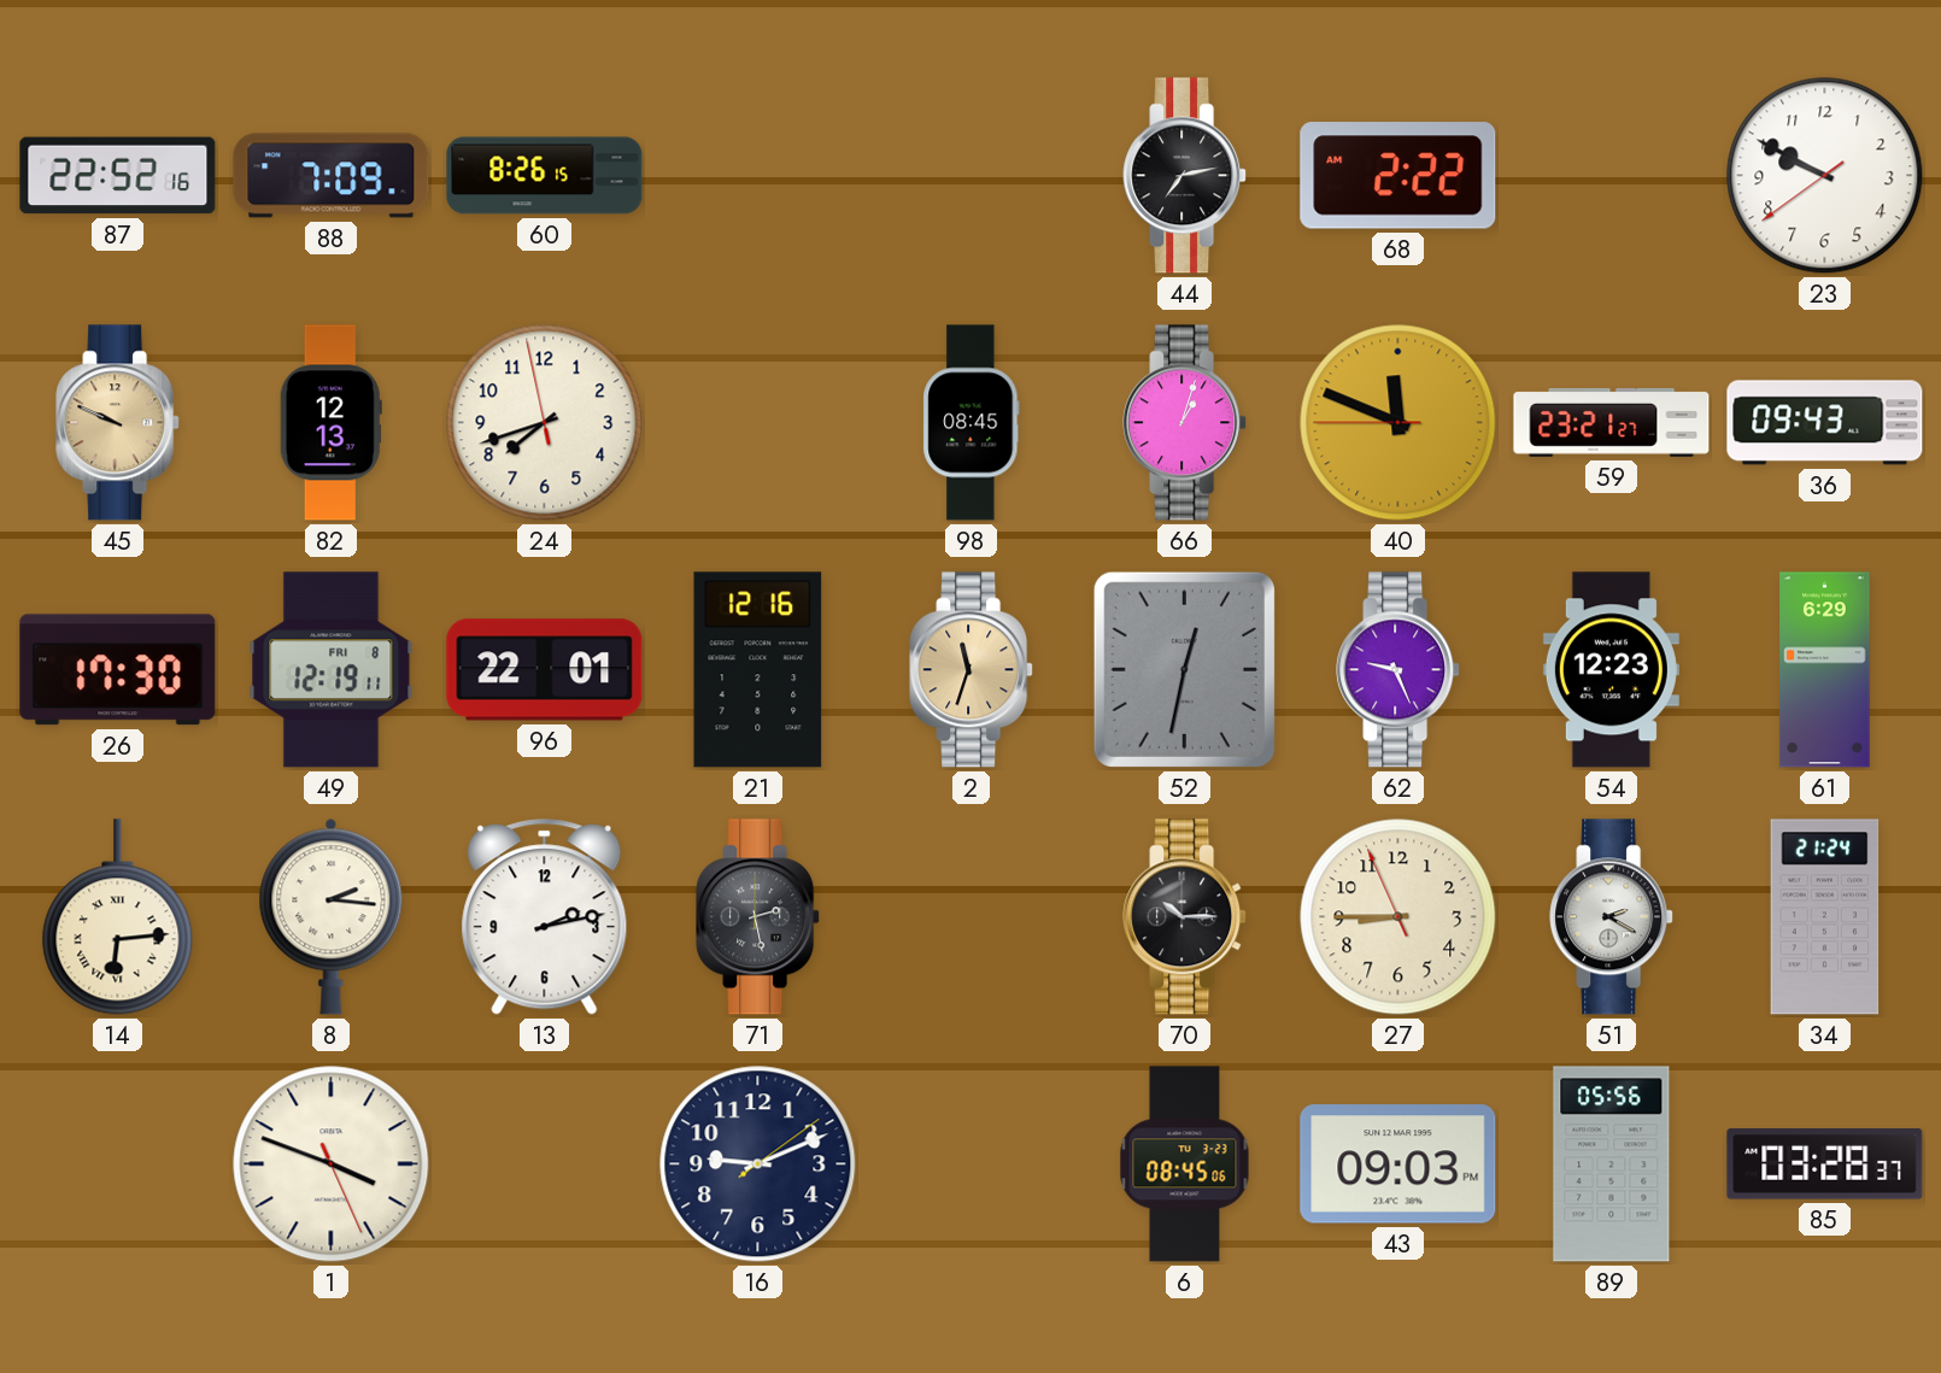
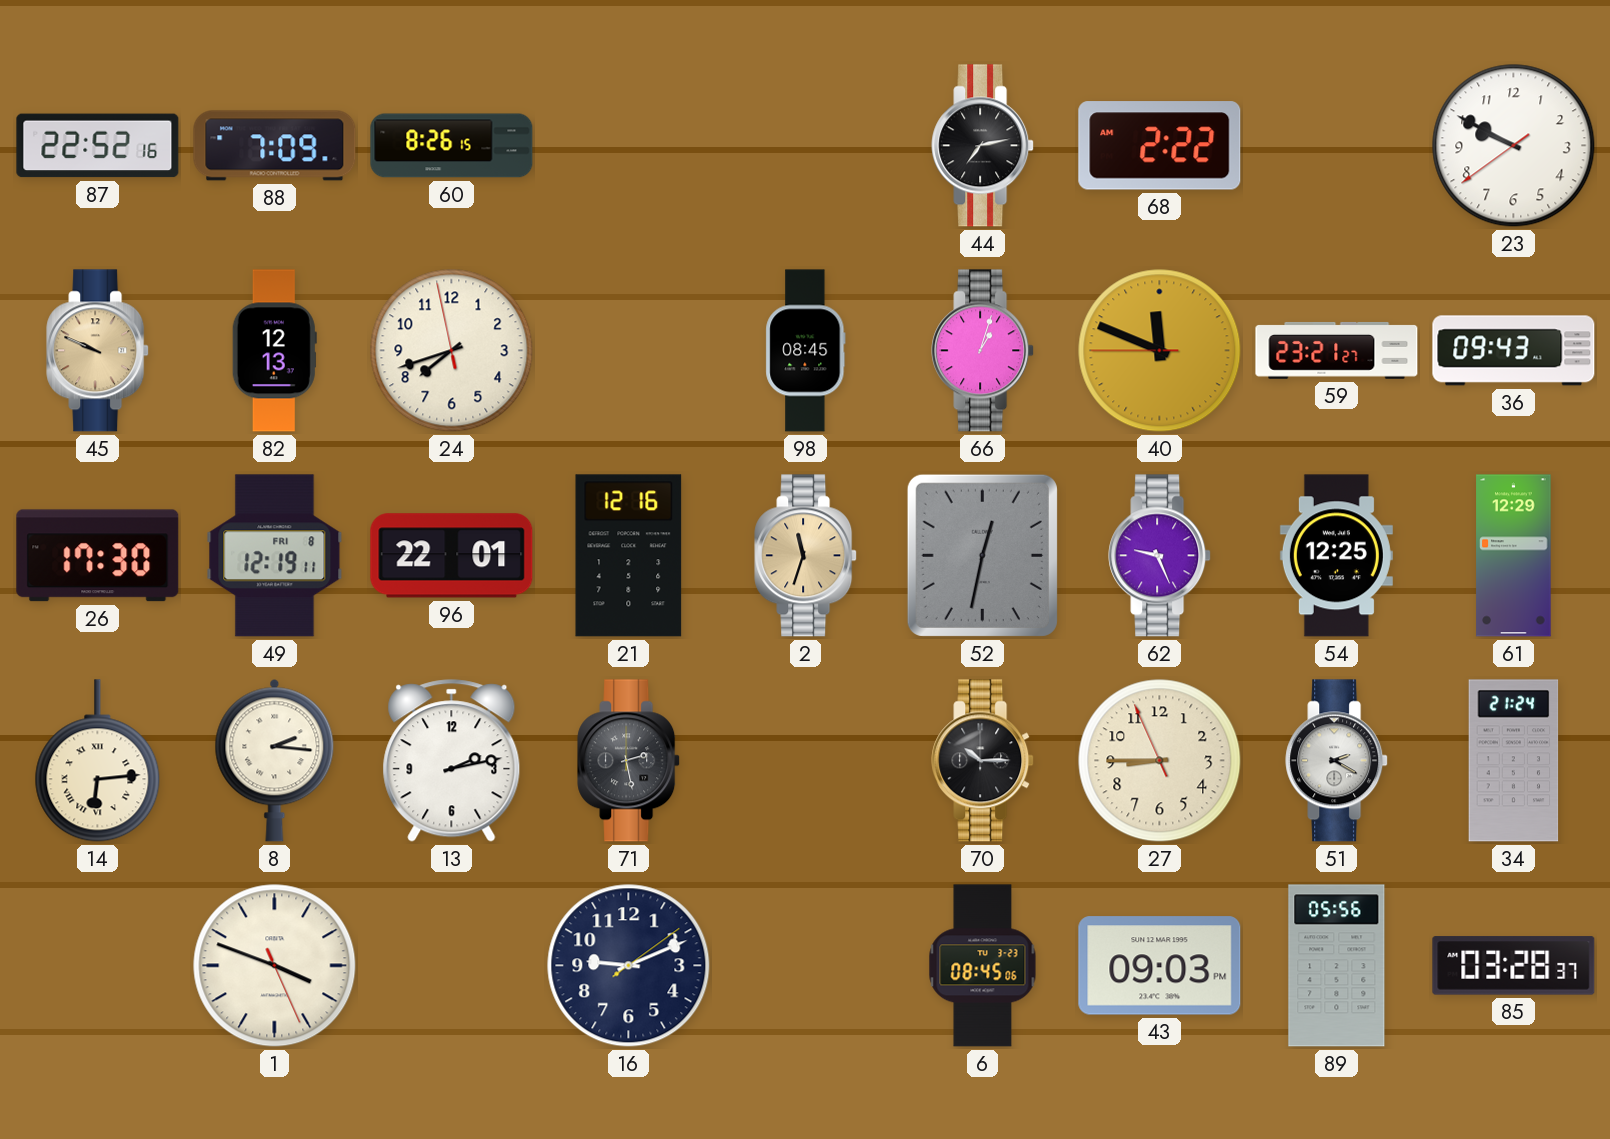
54: 12:23 -> 12:25 (1336, 556)
61: 6:29 -> 12:29 (1514, 556)
